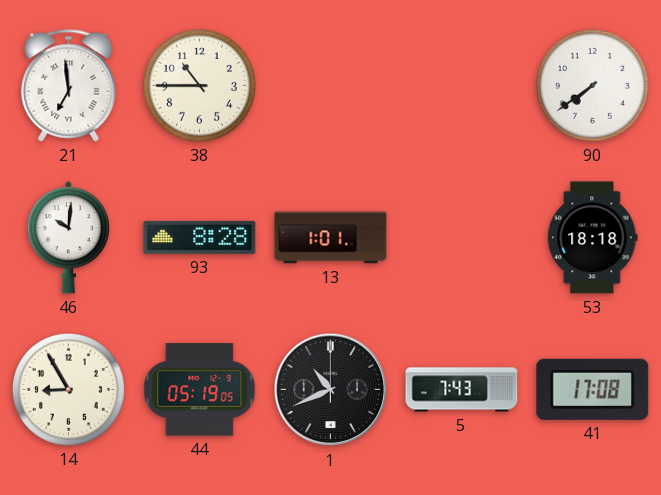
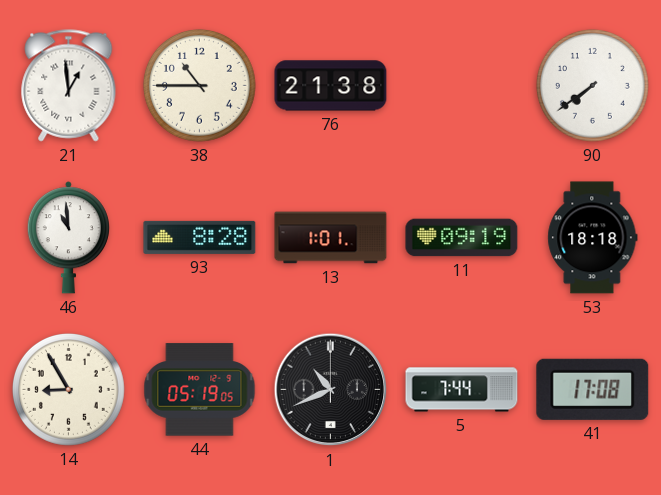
21: 6:59 -> 12:59 (69, 86)
76: none -> 21:38 (331, 86)
46: 10:01 -> 10:59 (68, 238)
11: none -> 09:19 (462, 238)
5: 7:43 -> 7:44 (462, 390)
